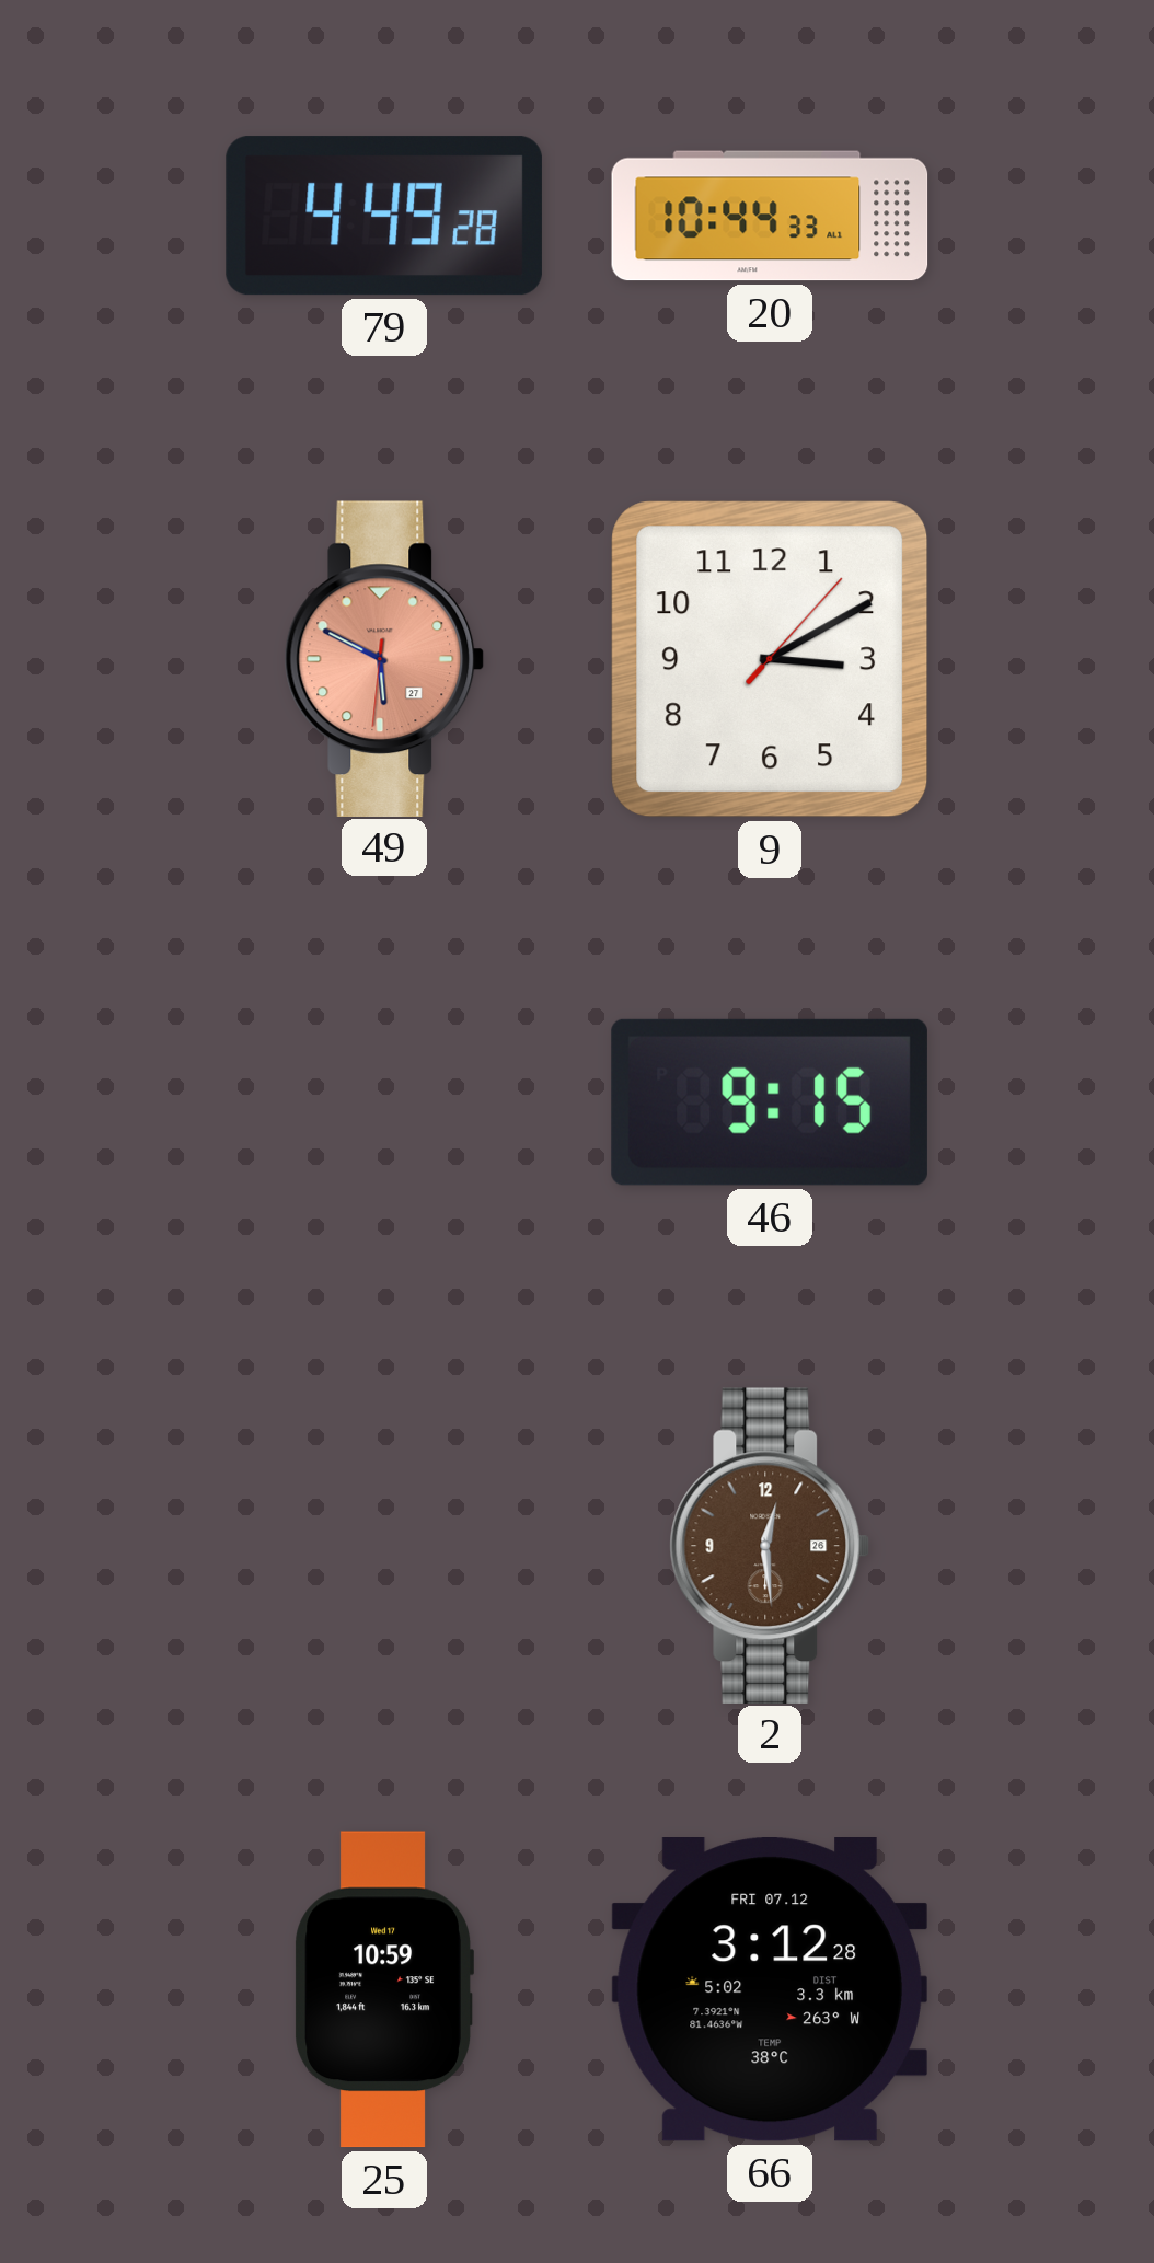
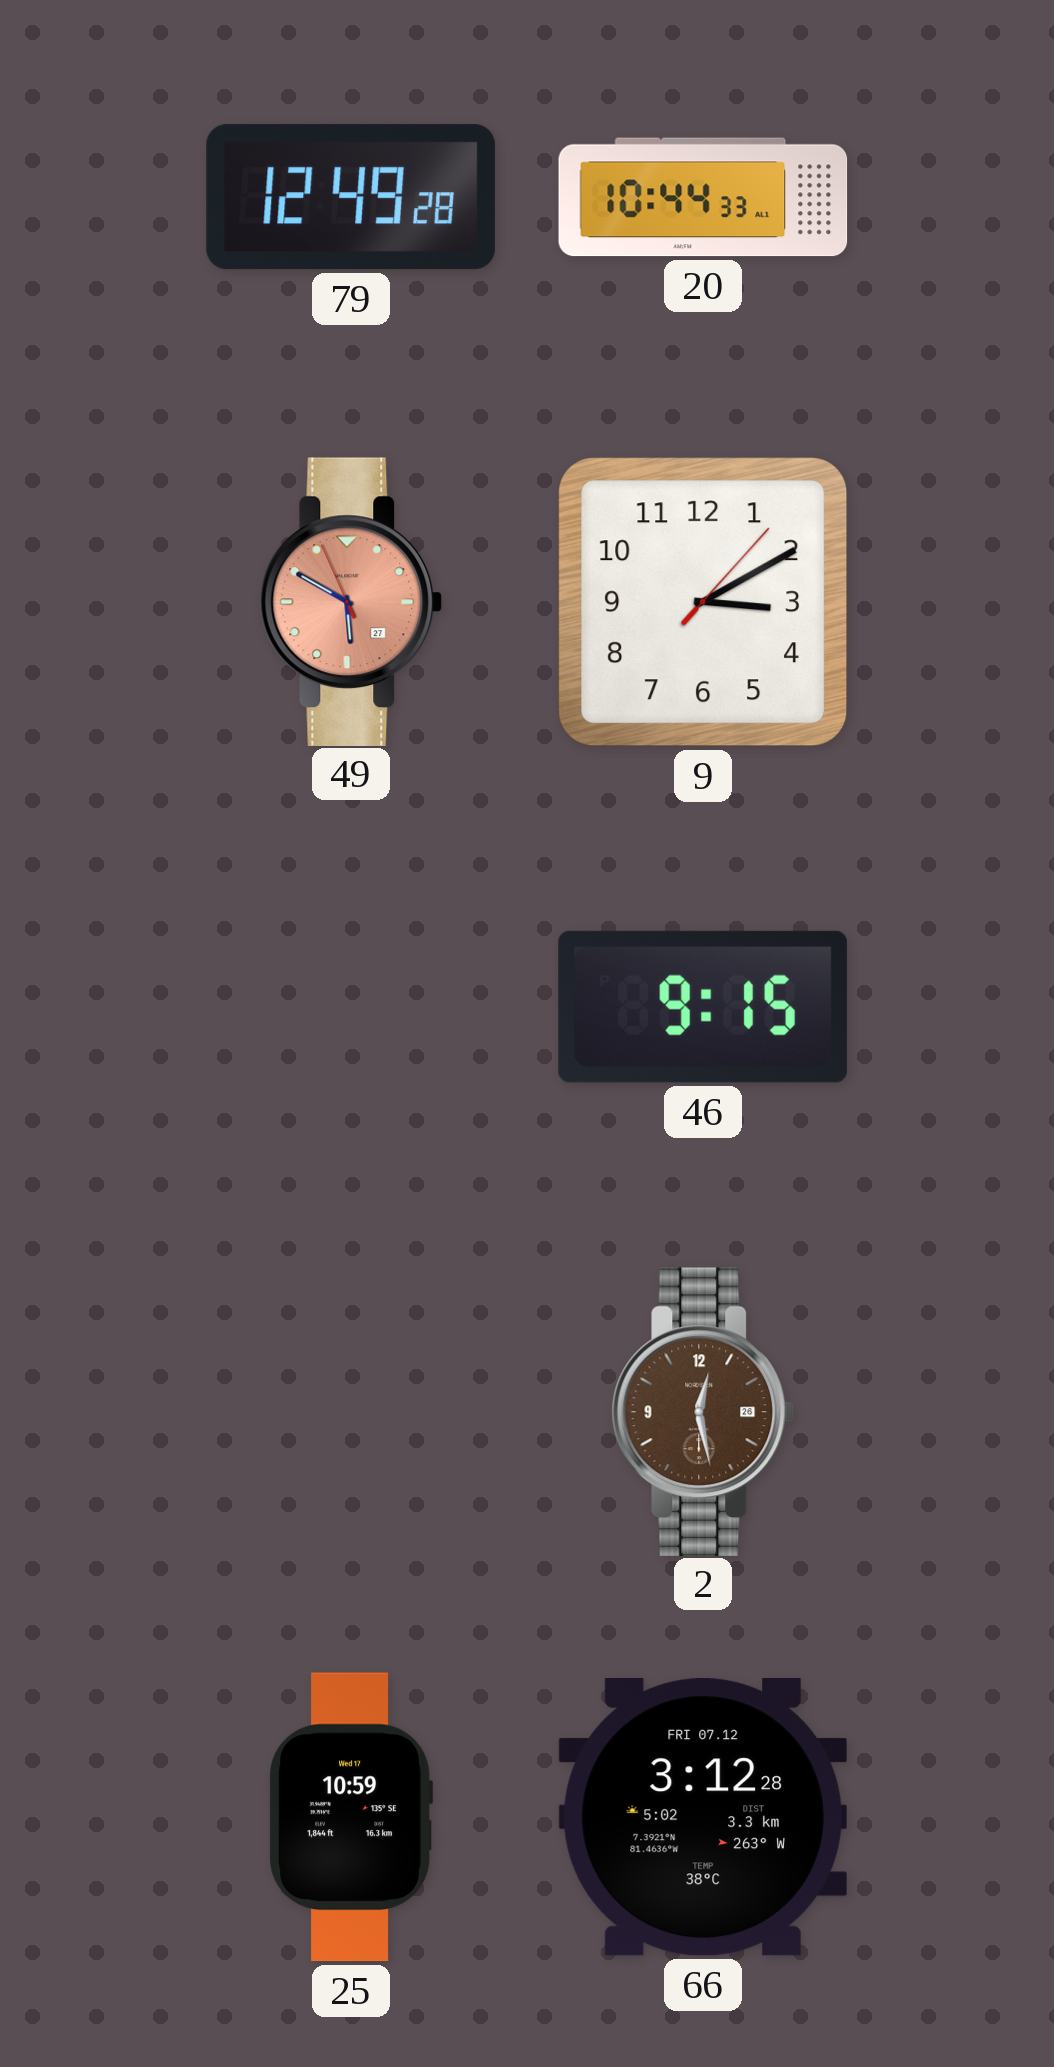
79: 4:49 -> 12:49 (351, 197)
49: 5:49:31 -> 5:49:56 (351, 601)
2: 12:29 -> 12:28 (703, 1411)
